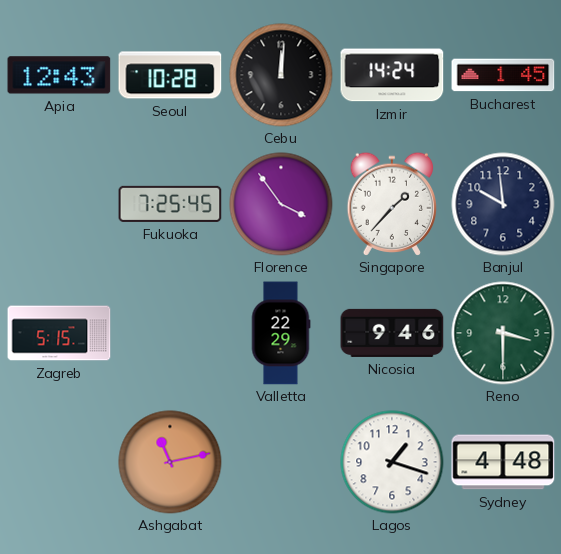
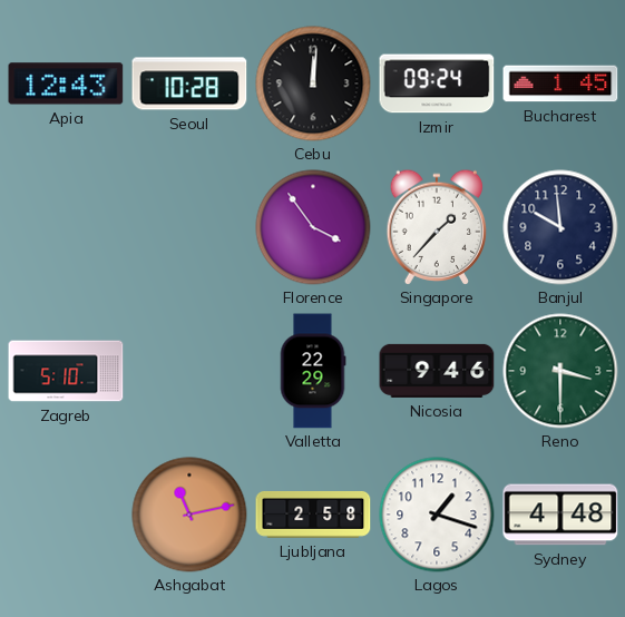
Izmir: 14:24 -> 09:24 (437, 84)
Fukuoka: 7:25 -> none (170, 204)
Zagreb: 5:15 -> 5:10 (66, 371)
Ljubljana: none -> 2:58 (313, 515)
